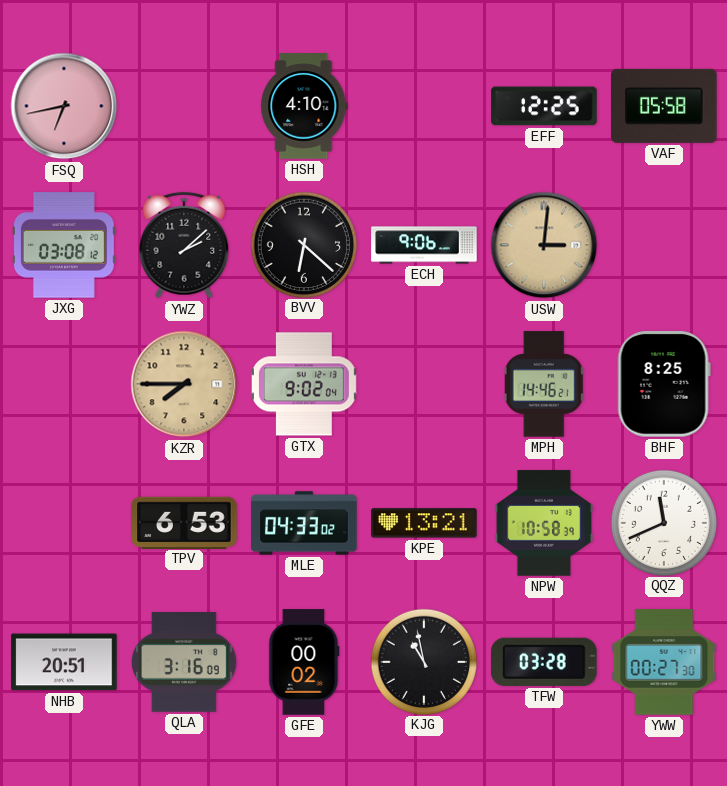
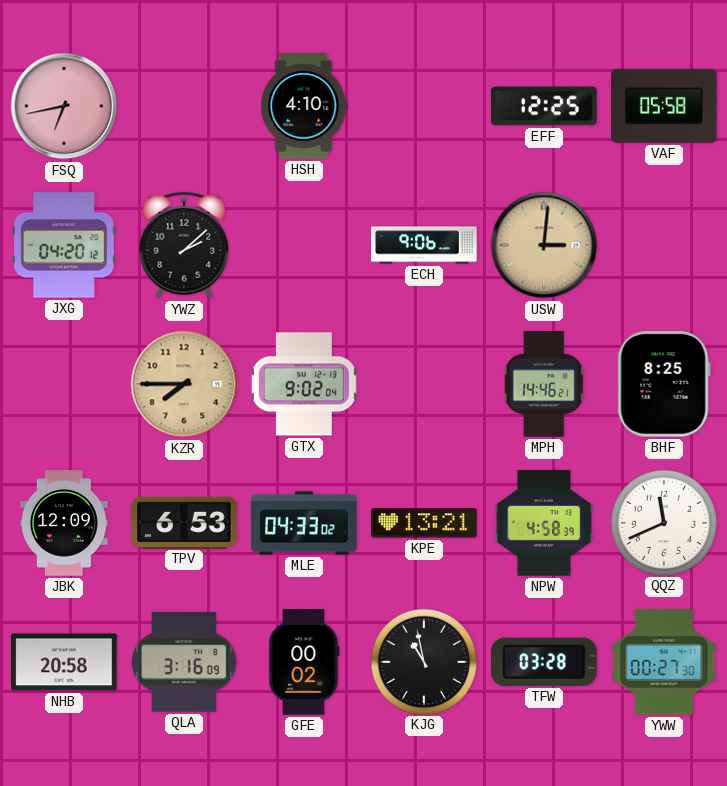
JXG: 03:08 -> 04:20 (64, 245)
BVV: 6:22 -> none (303, 244)
JBK: none -> 12:09 (65, 523)
NPW: 10:58 -> 4:58 (544, 523)
NHB: 20:51 -> 20:58 (64, 662)
